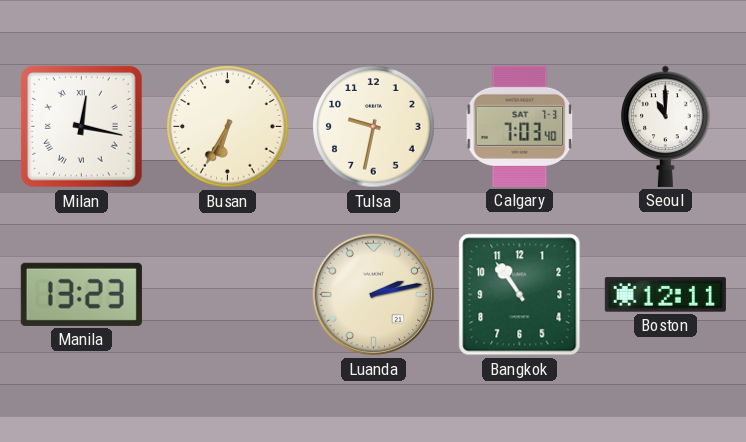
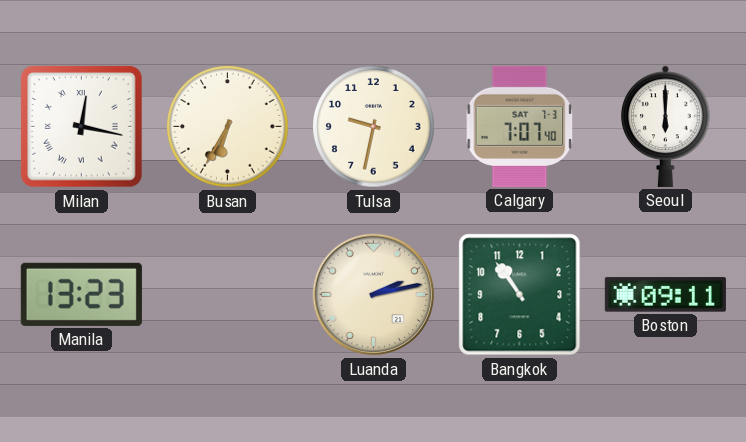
Calgary: 7:03 -> 7:07 (520, 126)
Seoul: 11:00 -> 6:00 (666, 126)
Boston: 12:11 -> 09:11 (665, 295)
